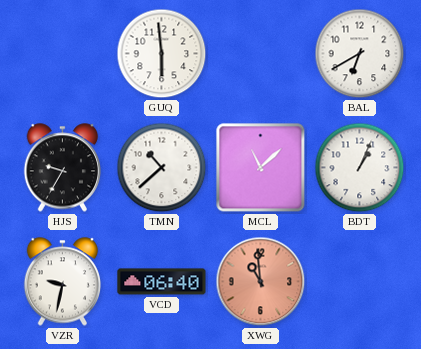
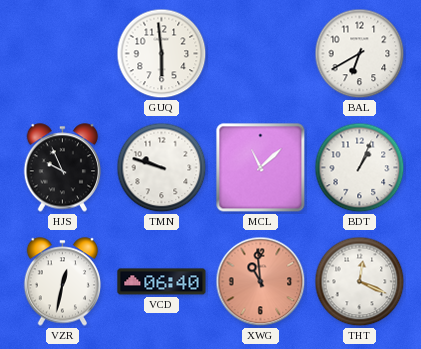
HJS: 9:35 -> 9:56 (63, 168)
TMN: 10:38 -> 9:48 (162, 168)
VZR: 9:32 -> 12:32 (63, 282)
THT: none -> 12:19 (360, 282)
